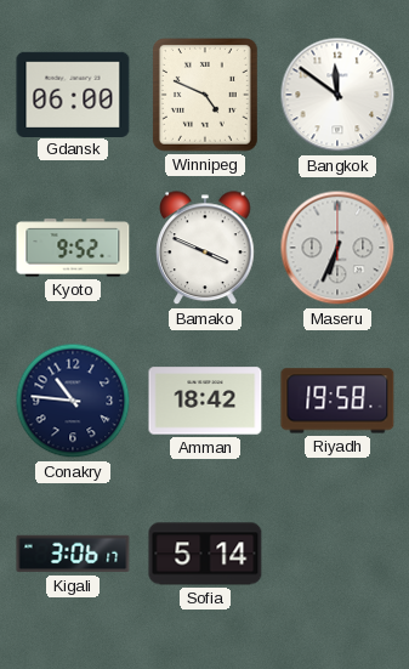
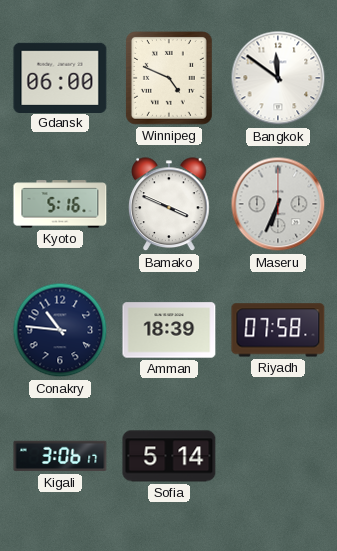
Kyoto: 9:52 -> 5:16 (60, 204)
Amman: 18:42 -> 18:39 (169, 330)
Riyadh: 19:58 -> 07:58 (278, 330)
